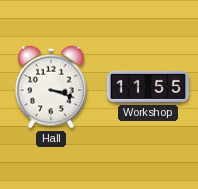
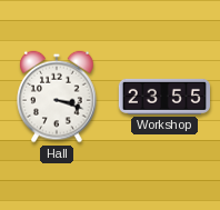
Workshop: 11:55 -> 23:55 (163, 97)
